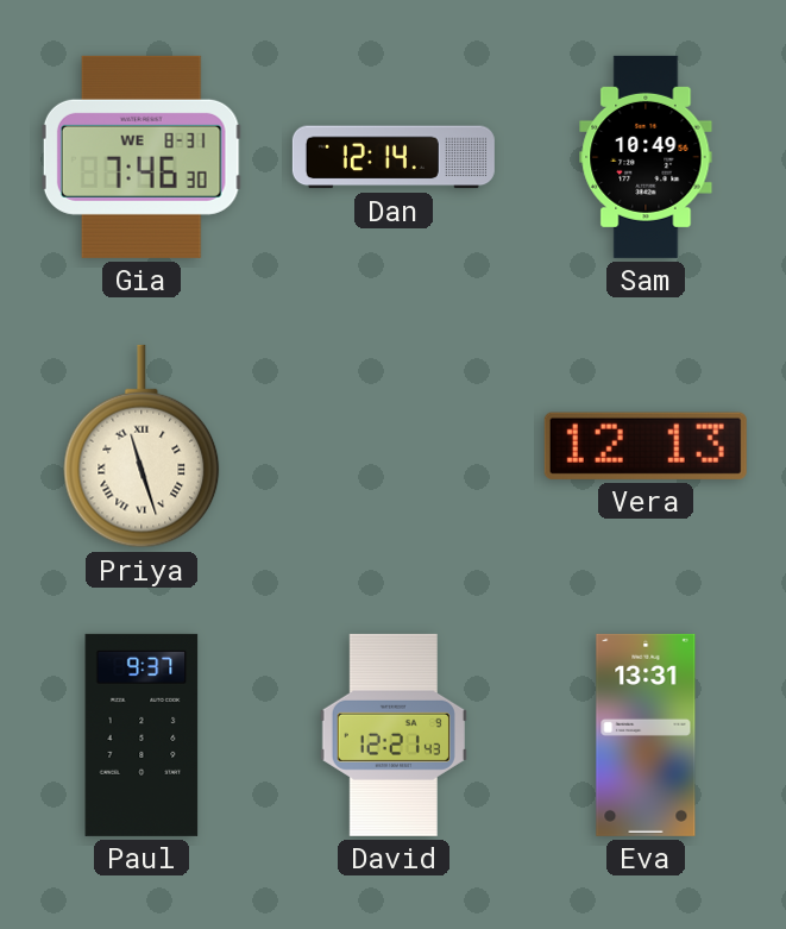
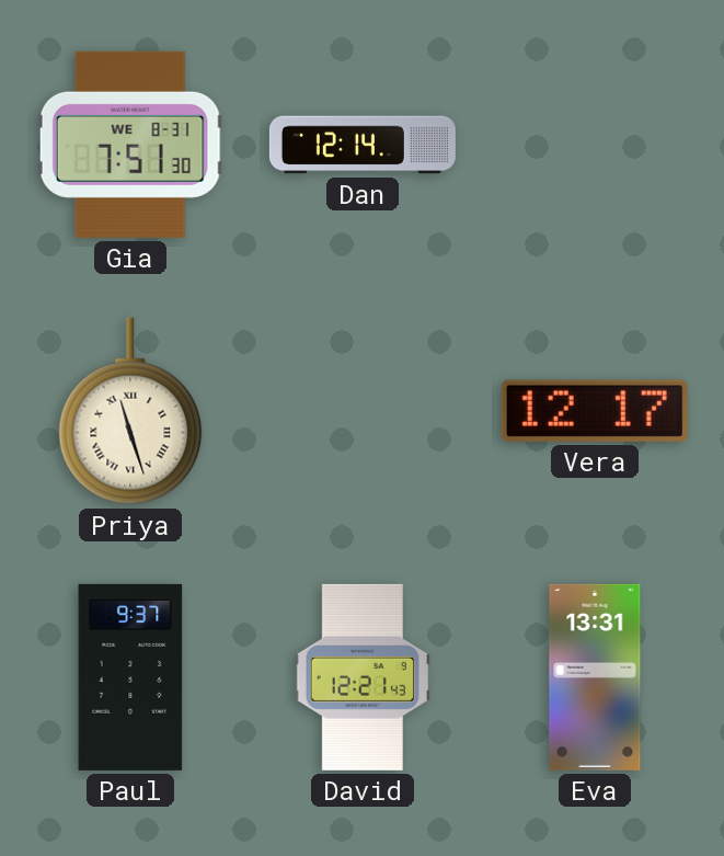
Gia: 7:46 -> 7:51 (130, 145)
Sam: 10:49 -> none (646, 157)
Vera: 12:13 -> 12:17 (595, 411)
